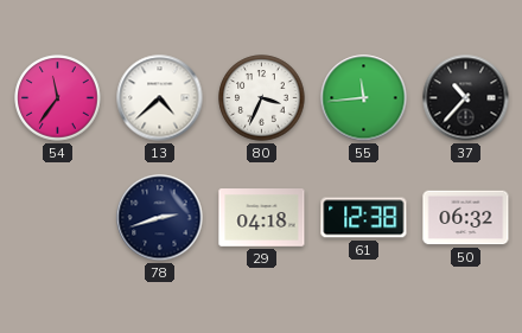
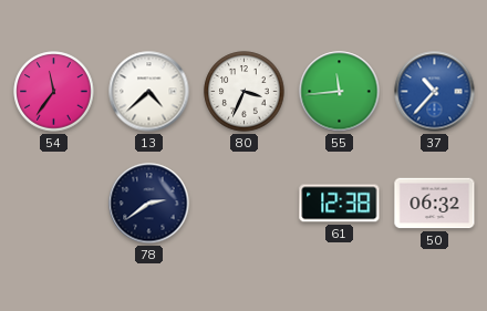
37 dial: black -> blue (435, 92)
78: 2:42 -> 2:39 (149, 204)
29: 04:18 -> none (262, 218)
